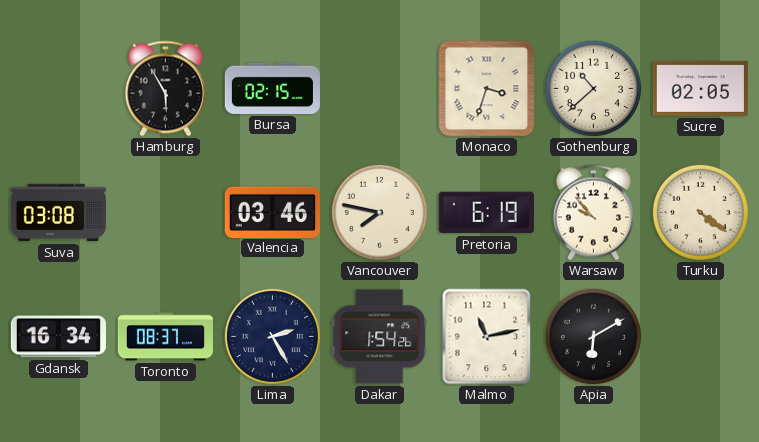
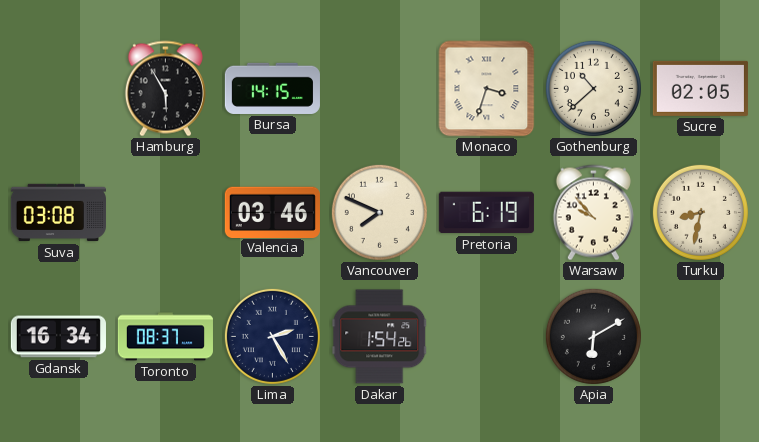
Bursa: 02:15 -> 14:15 (272, 88)
Vancouver: 7:47 -> 7:49 (379, 212)
Turku: 4:21 -> 8:32 (700, 212)
Malmo: 11:13 -> none (487, 337)
